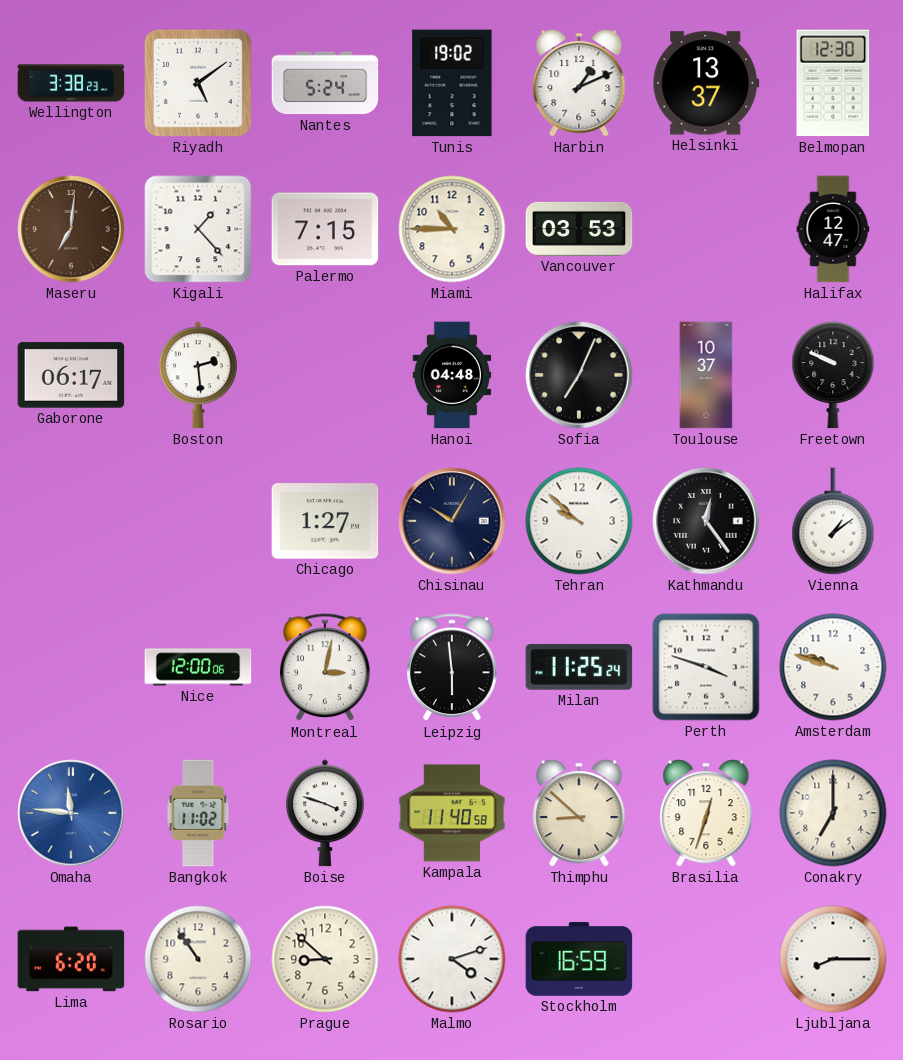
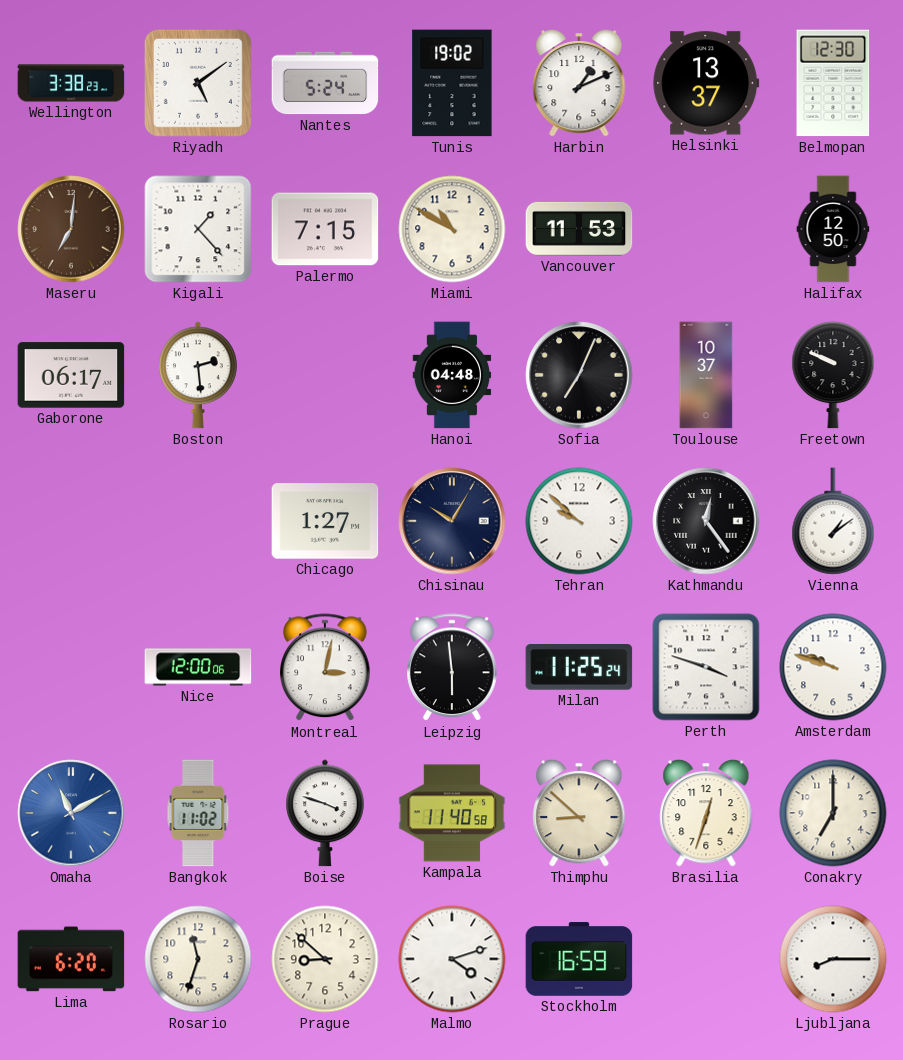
Miami: 10:45 -> 10:50 (452, 229)
Vancouver: 03:53 -> 11:53 (579, 229)
Halifax: 12:47 -> 12:50 (833, 229)
Omaha: 11:46 -> 11:10 (71, 813)
Rosario: 10:54 -> 11:33 (198, 959)
